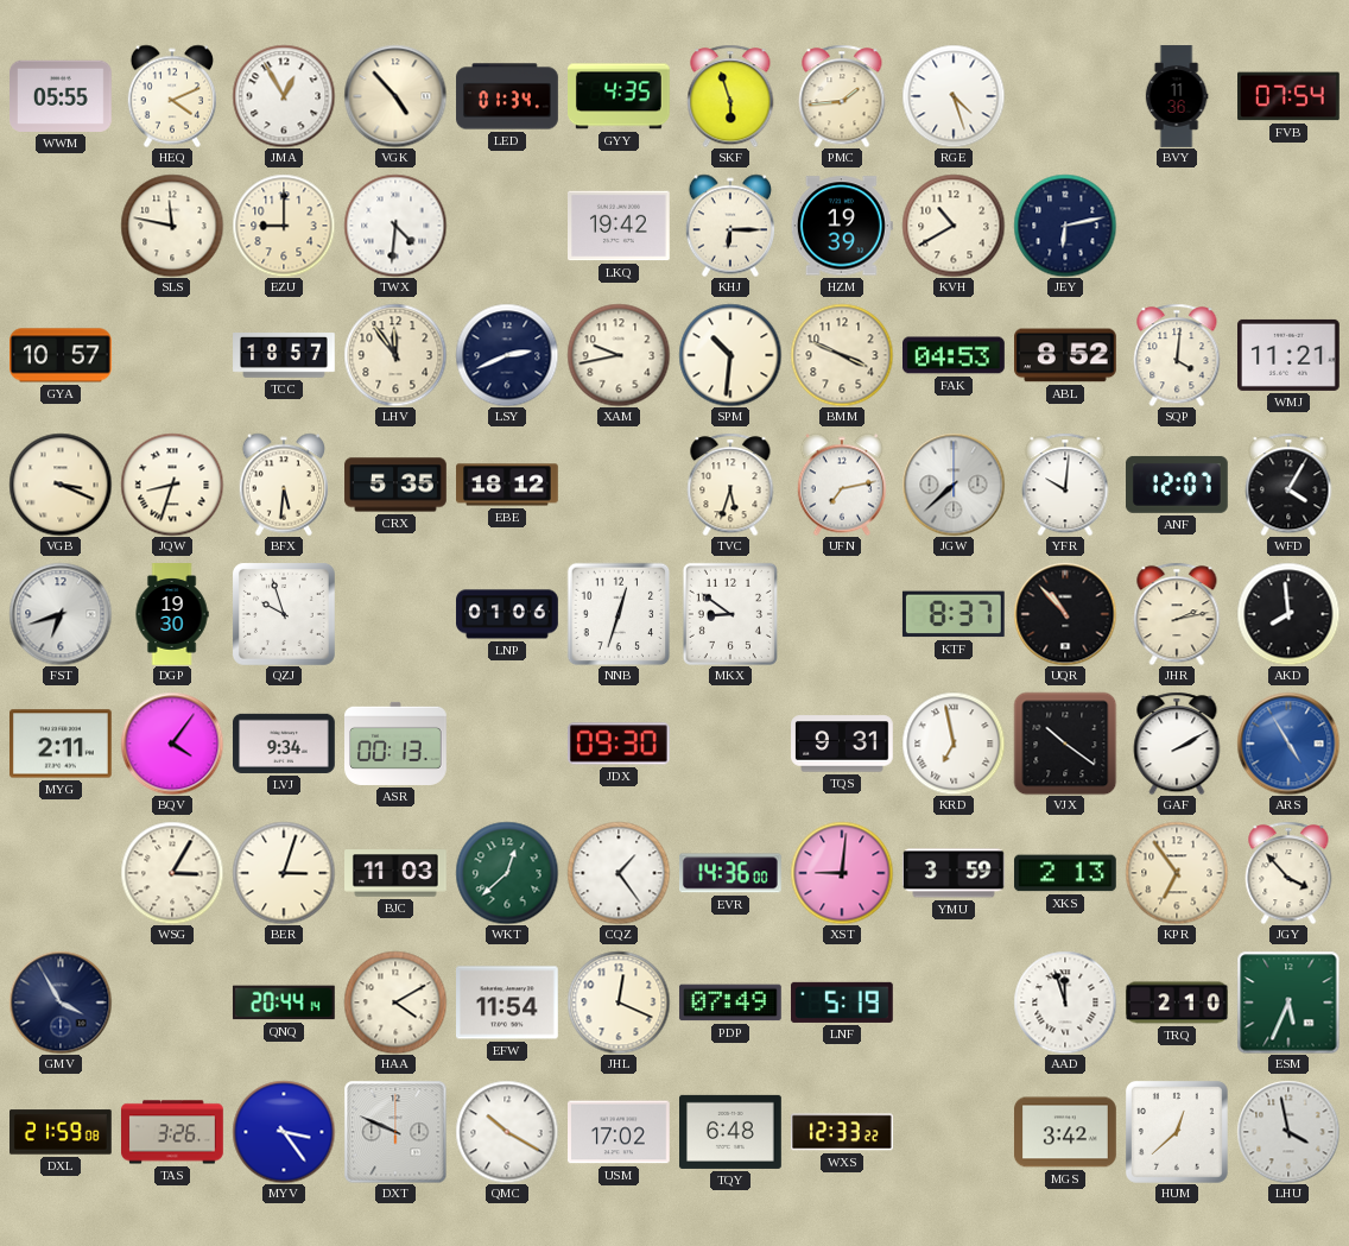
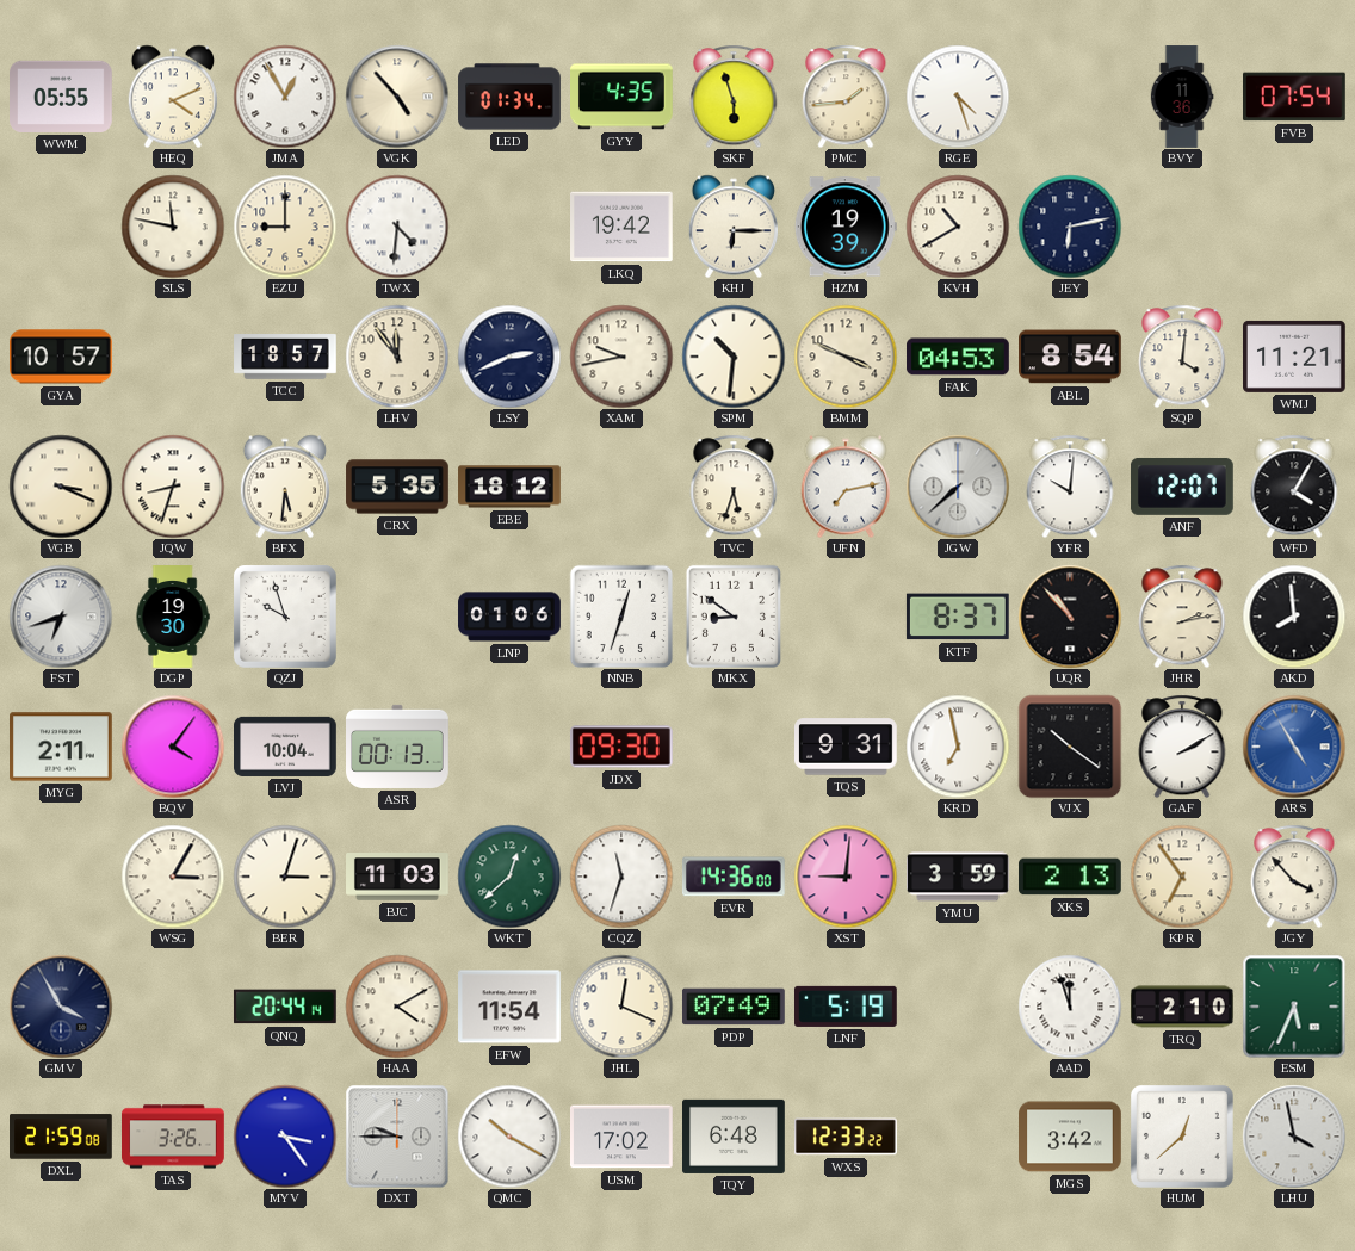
ABL: 8:52 -> 8:54 (1071, 357)
LVJ: 9:34 -> 10:04 (286, 747)
CQZ: 1:24 -> 11:33 (621, 877)
DXT: 9:49 -> 9:45 (397, 1137)
